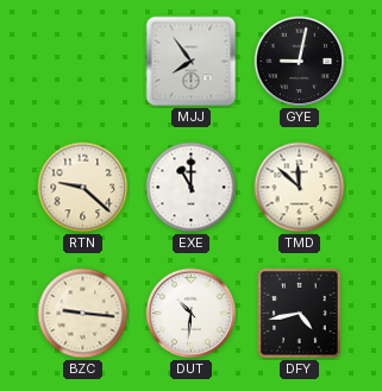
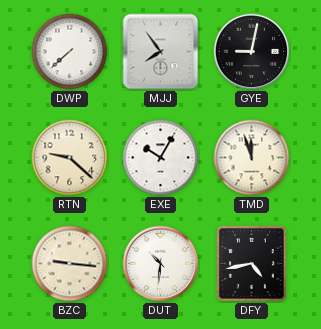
DWP: none -> 7:38 (70, 52)
EXE: 11:00 -> 10:05 (161, 158)
TMD: 11:52 -> 11:57 (252, 158)
